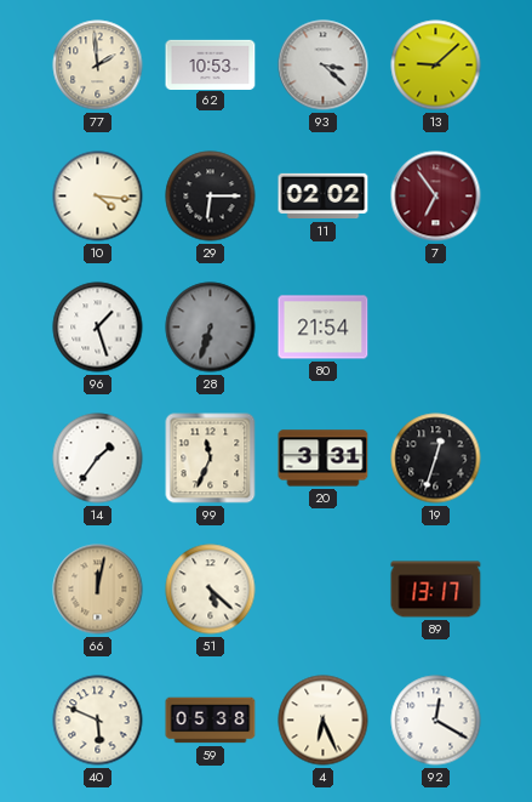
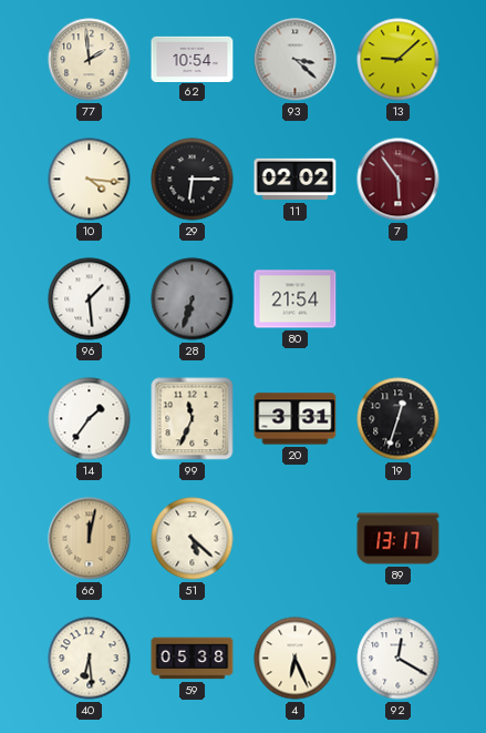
62: 10:53 -> 10:54 (193, 59)
7: 6:54 -> 5:54 (399, 180)
96: 1:27 -> 1:29 (90, 299)
40: 5:49 -> 6:29 (90, 659)
